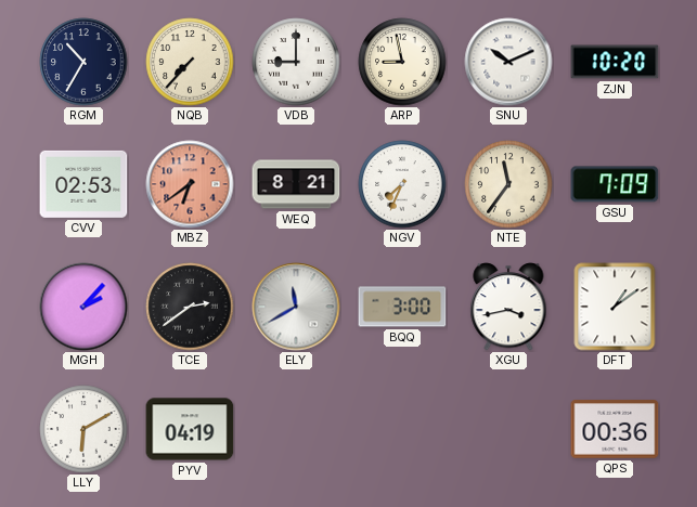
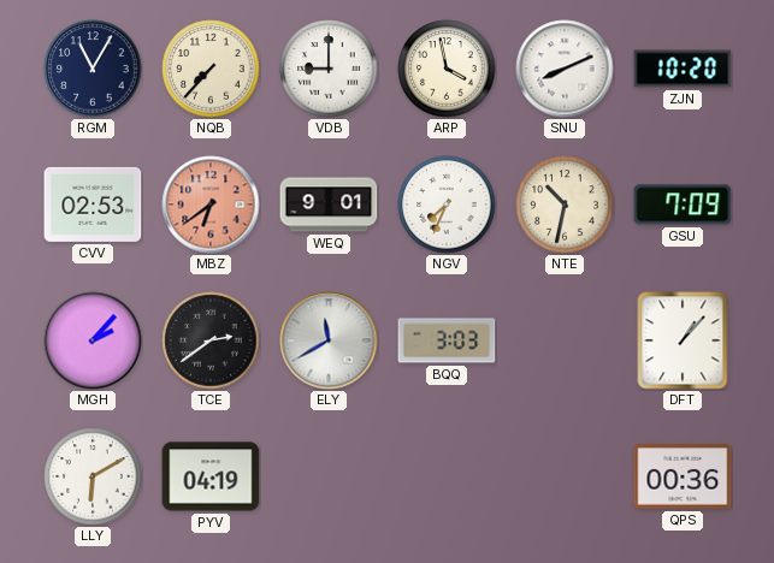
RGM: 10:35 -> 11:05 (93, 69)
ARP: 8:58 -> 3:58 (447, 69)
SNU: 10:11 -> 8:11 (565, 69)
WEQ: 8:21 -> 9:01 (329, 205)
NTE: 11:36 -> 10:32 (565, 205)
BQQ: 3:00 -> 3:03 (447, 340)
XGU: 3:43 -> none (508, 307)
DFT: 1:09 -> 1:07 (683, 340)
